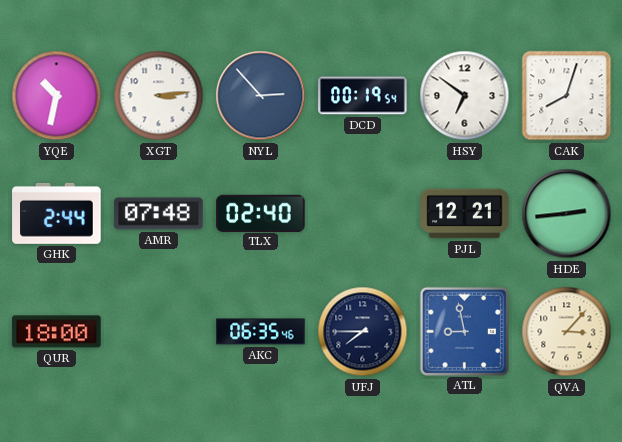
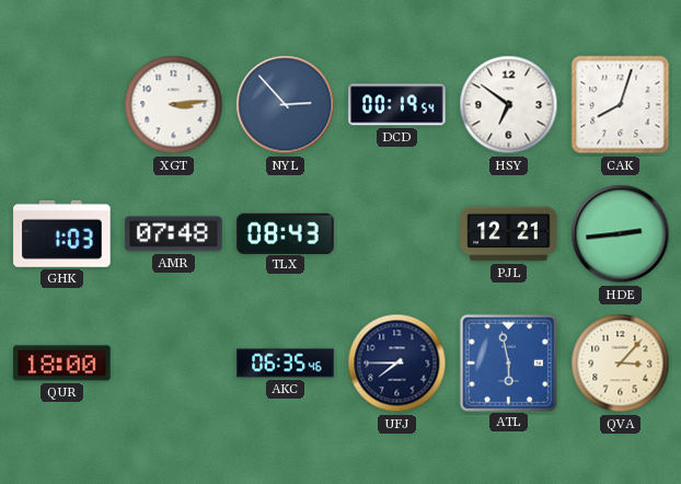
YQE: 10:32 -> none (57, 96)
GHK: 2:44 -> 1:03 (62, 233)
TLX: 02:40 -> 08:43 (286, 233)
ATL: 8:58 -> 5:58 (508, 362)
